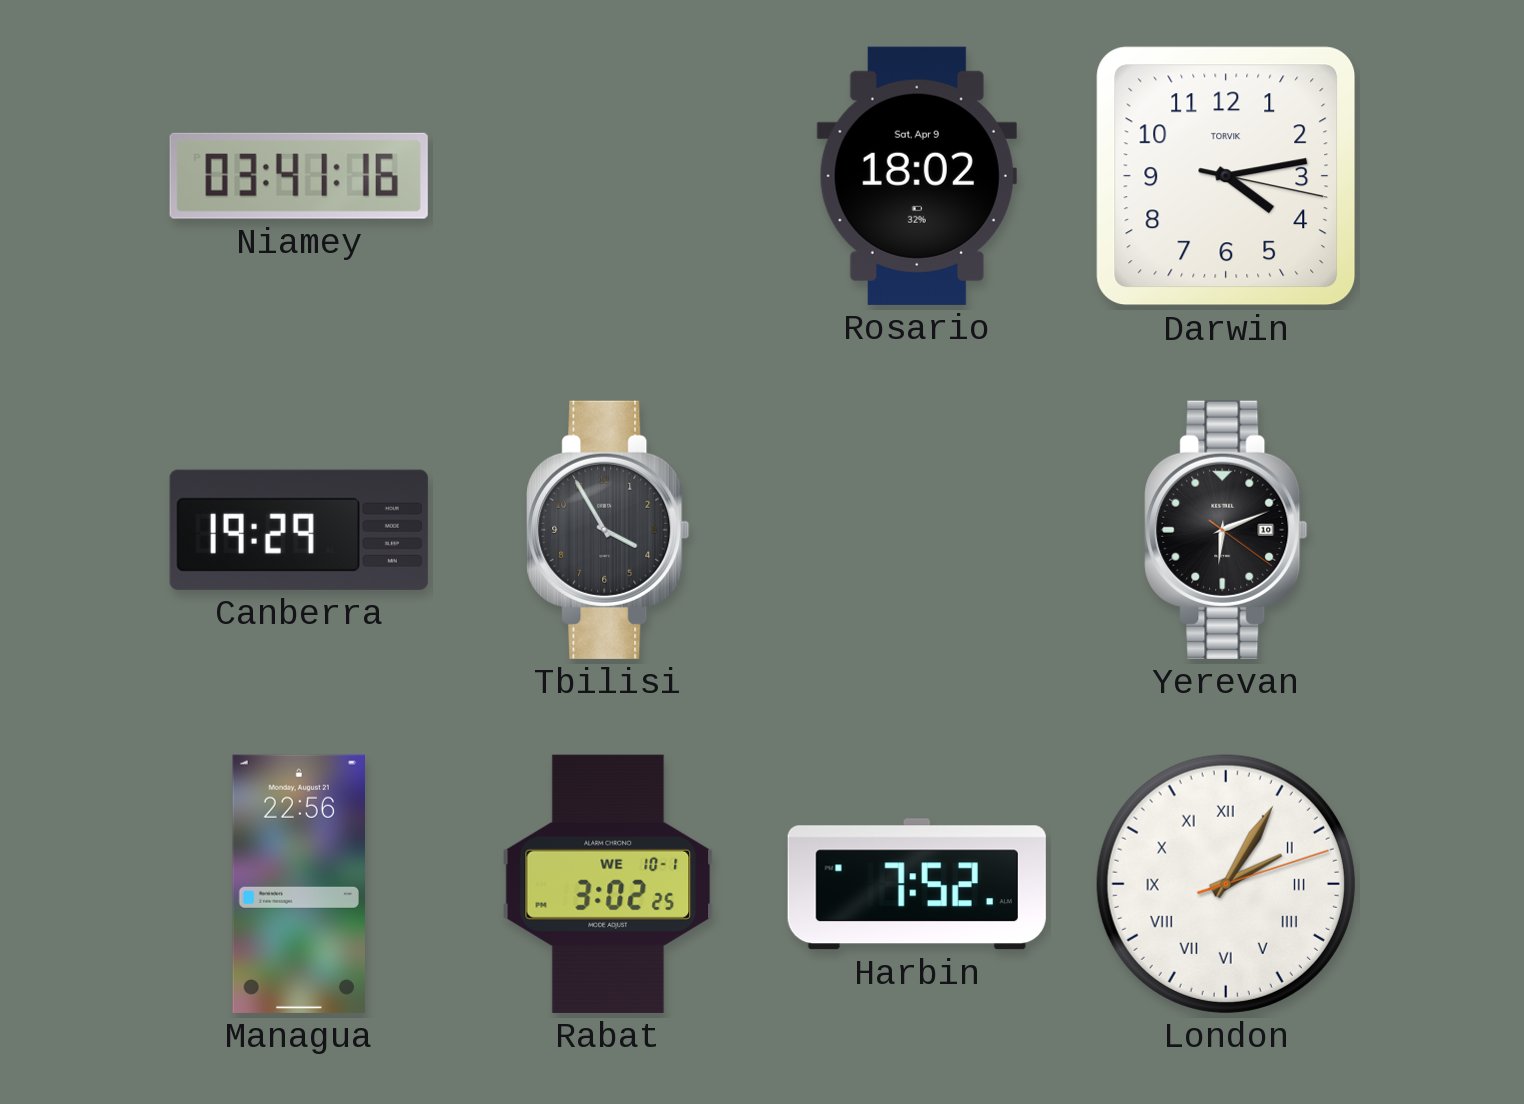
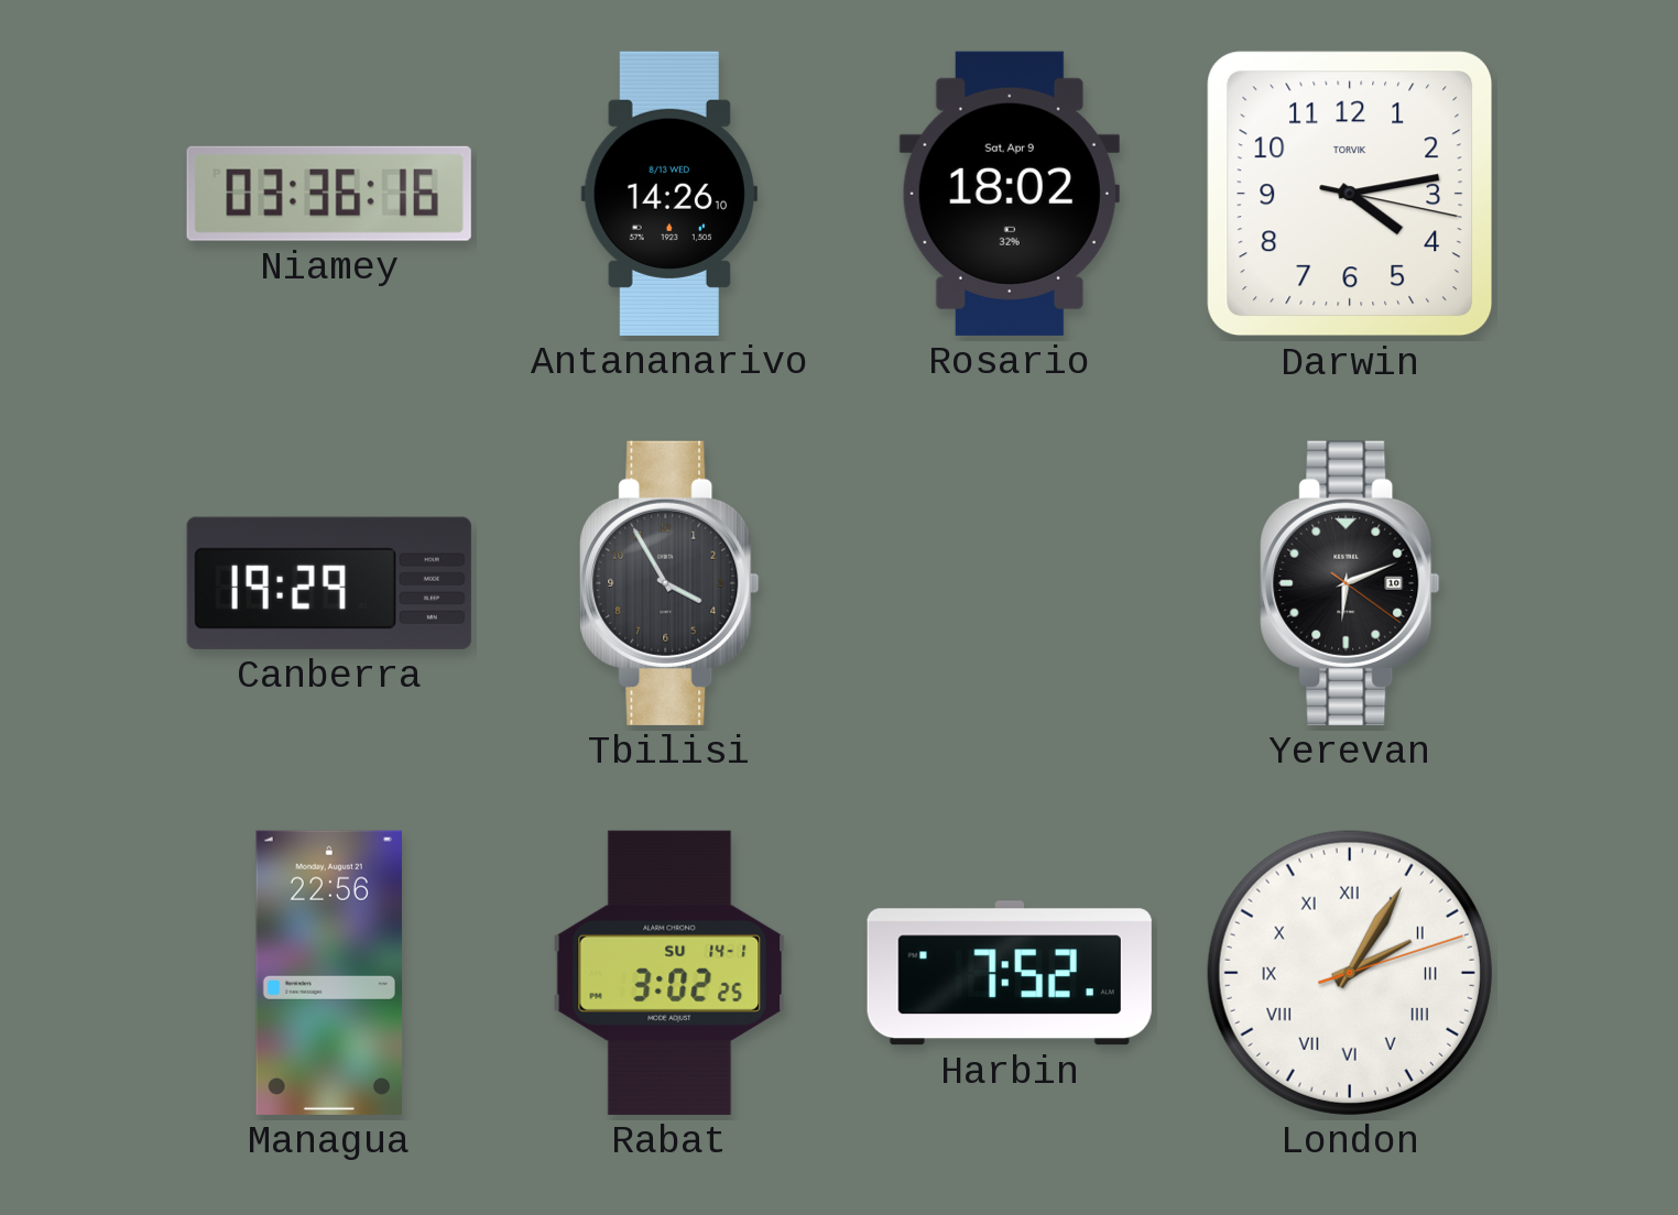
Niamey: 03:41 -> 03:36 (329, 194)
Antananarivo: none -> 14:26 (669, 194)
Rabat date: WE 10-1 -> SU 14-1 (669, 973)
